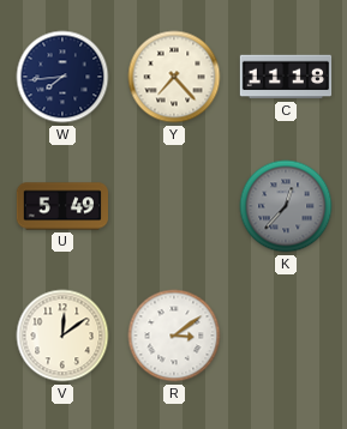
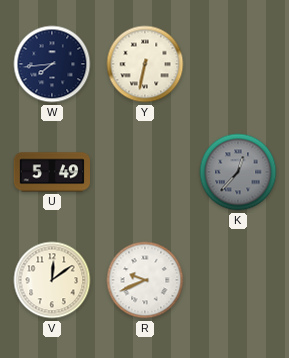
Y: 7:23 -> 6:32 (145, 64)
C: 11:18 -> none (286, 77)
R: 3:09 -> 9:41 (145, 280)
